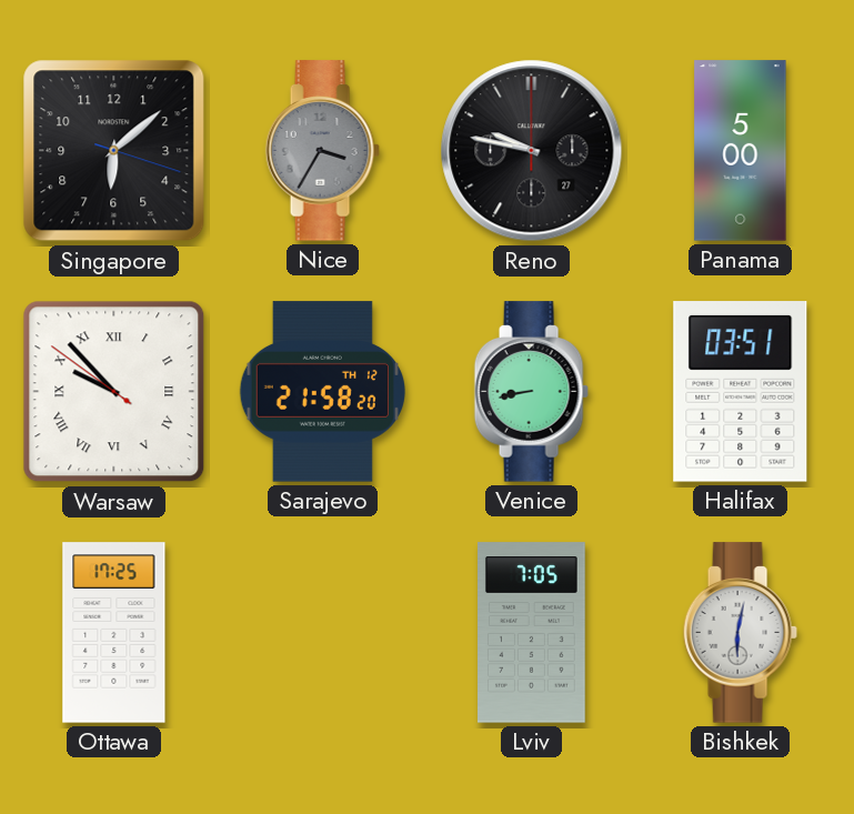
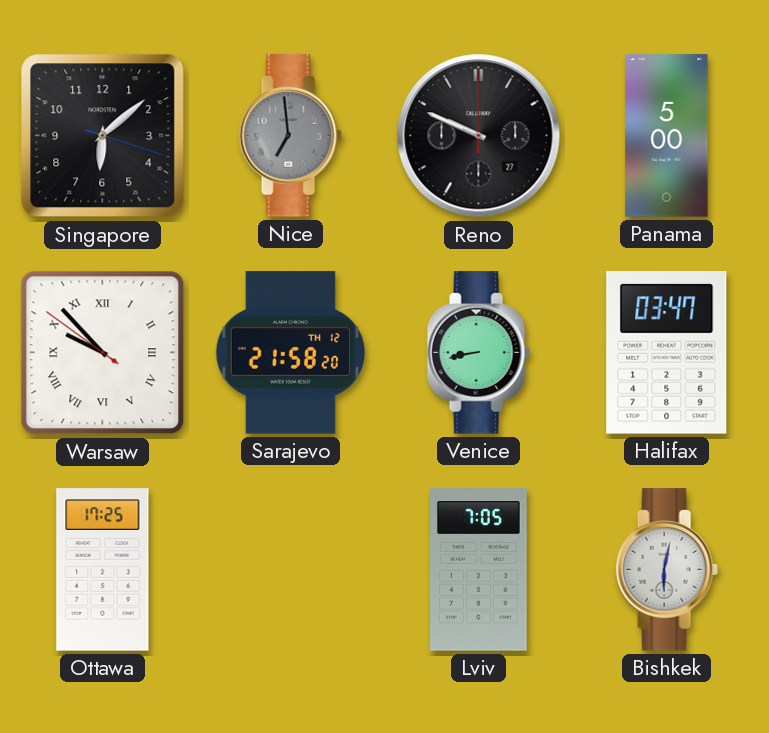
Nice: 3:35 -> 6:59 (290, 136)
Reno: 9:47 -> 9:49 (479, 136)
Halifax: 03:51 -> 03:47 (667, 353)
